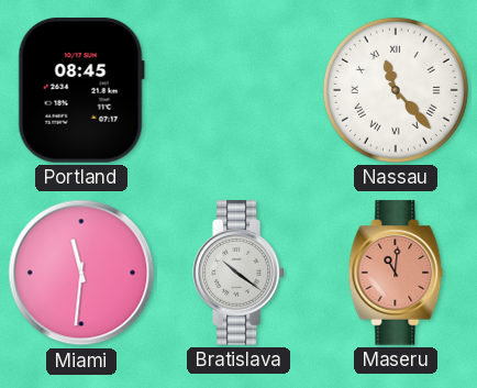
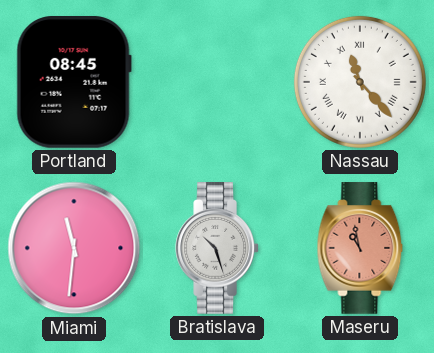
Bratislava: 10:21 -> 10:27 (217, 248)
Maseru: 11:01 -> 10:58 (360, 248)
